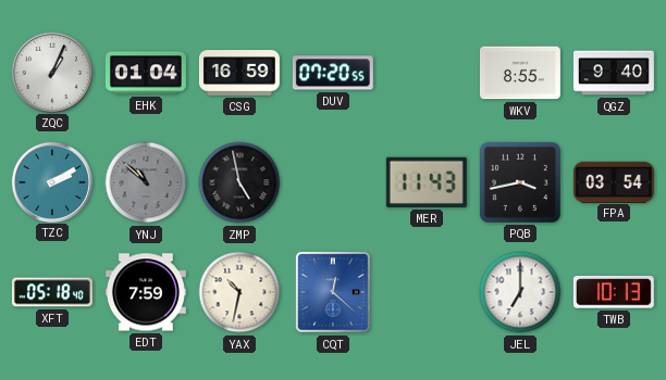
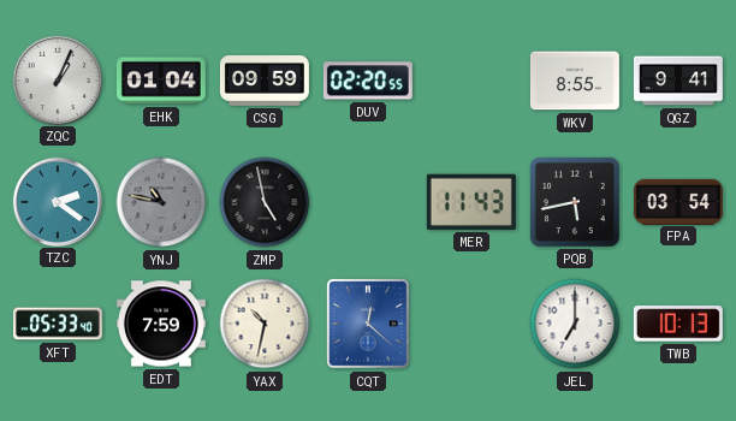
CSG: 16:59 -> 09:59 (265, 82)
DUV: 07:20 -> 02:20 (368, 81)
QGZ: 9:40 -> 9:41 (678, 81)
TZC: 2:10 -> 2:21 (57, 201)
YNJ: 10:52 -> 10:47 (161, 202)
PQB: 3:43 -> 5:43 (575, 202)
XFT: 05:18 -> 05:33 (58, 324)
